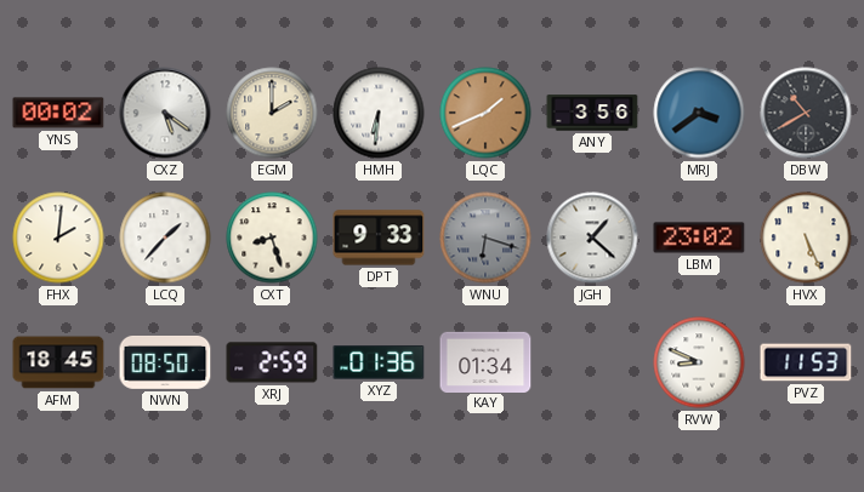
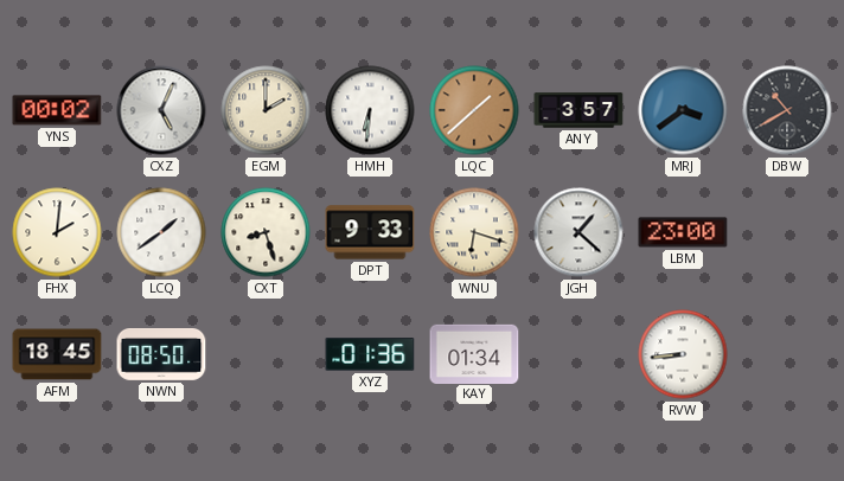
CXZ: 5:21 -> 5:04 (161, 110)
LQC: 1:41 -> 1:38 (474, 110)
ANY: 3:56 -> 3:57 (578, 110)
LCQ: 1:37 -> 1:39 (161, 232)
WNU dial: grey -> cream (474, 232)
LBM: 23:02 -> 23:00 (683, 232)
HVX: 5:26 -> none (806, 238)
XRJ: 2:59 -> none (272, 362)
RVW: 8:49 -> 8:44 (683, 354)
PVZ: 11:53 -> none (806, 362)
